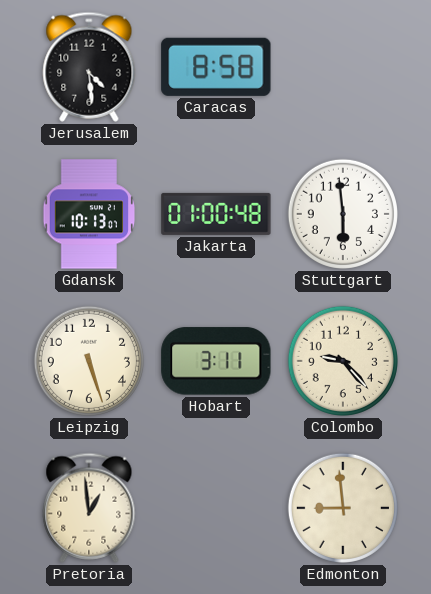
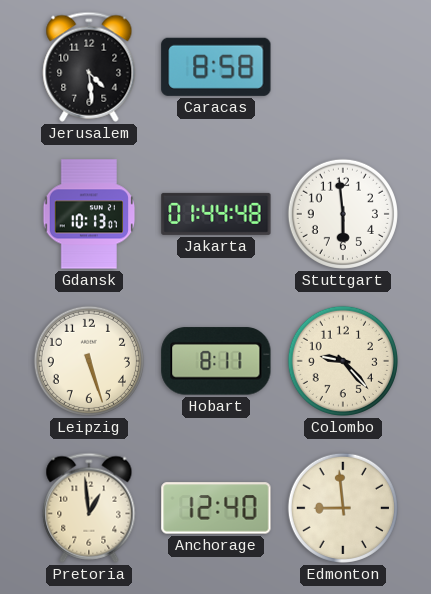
Jakarta: 01:00 -> 01:44 (216, 214)
Hobart: 3:11 -> 8:11 (216, 361)
Anchorage: none -> 12:40 (216, 508)
